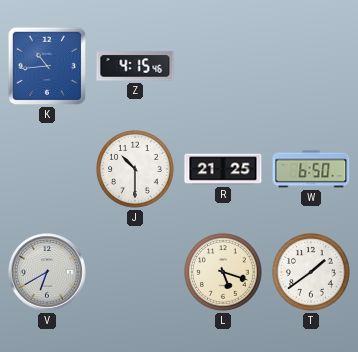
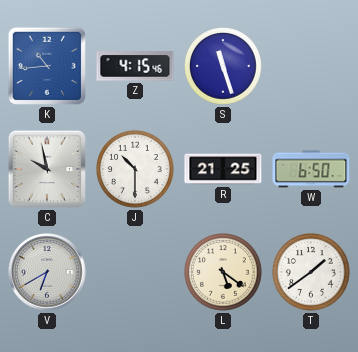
S: none -> 11:27 (224, 67)
C: none -> 9:58 (47, 169)
L: 5:18 -> 5:21 (224, 273)
